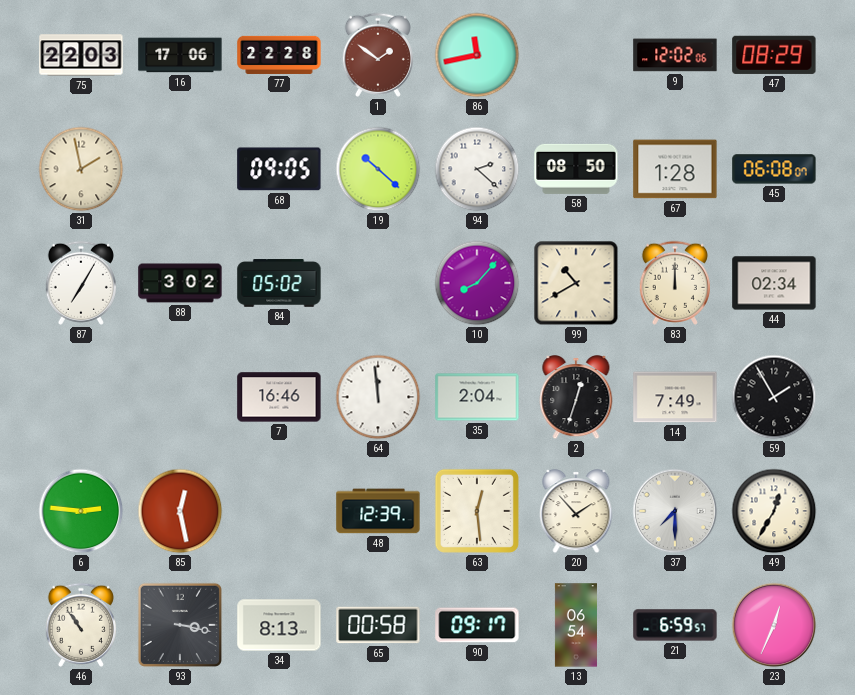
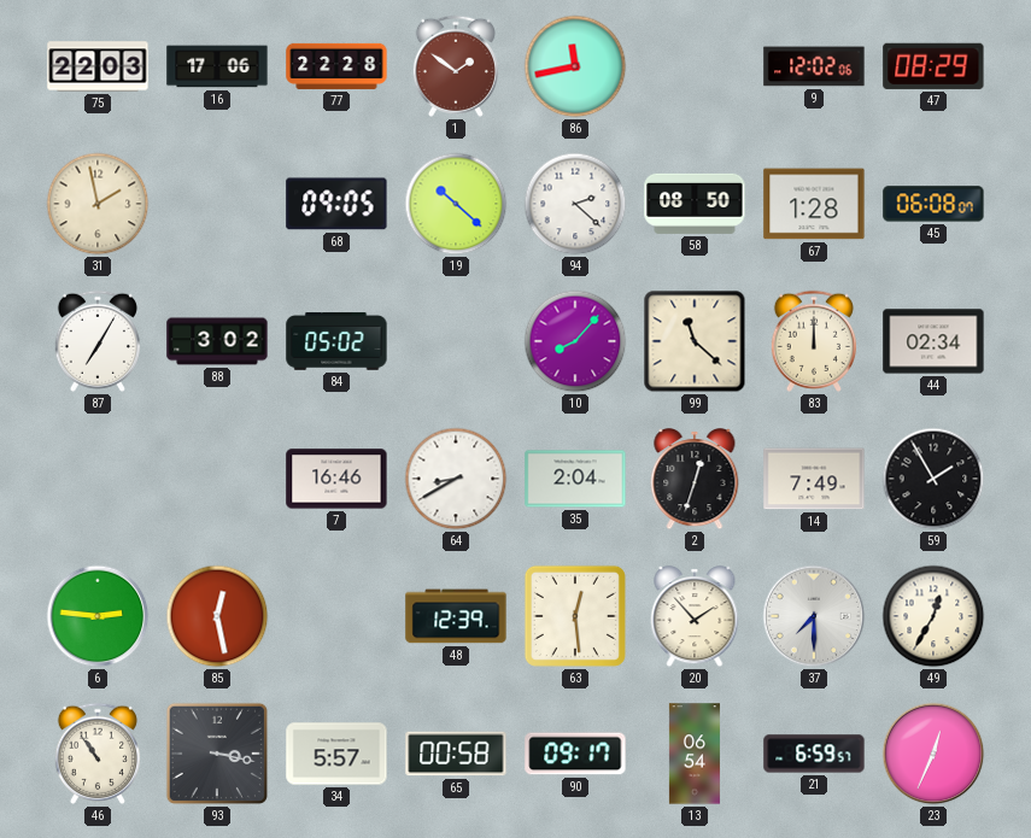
99: 10:40 -> 11:22 (695, 341)
64: 11:59 -> 8:40 (456, 479)
34: 8:13 -> 5:57 (336, 754)
